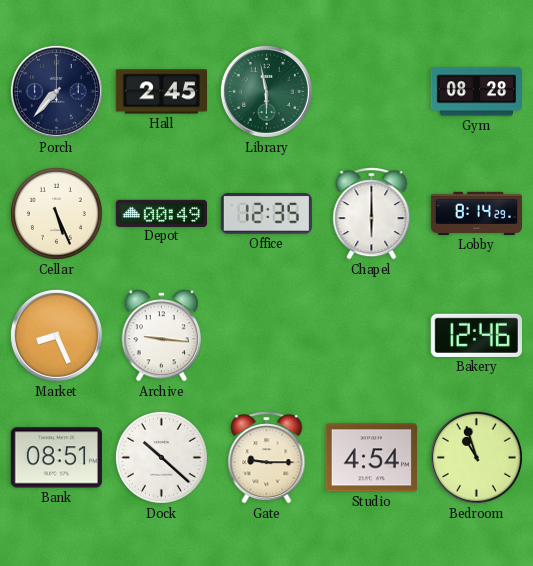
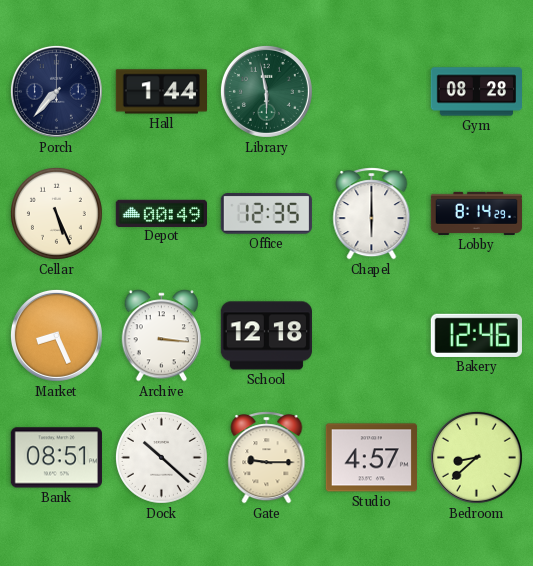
Hall: 2:45 -> 1:44 (161, 92)
Archive: 9:16 -> 3:16 (162, 336)
School: none -> 12:18 (266, 336)
Studio: 4:54 -> 4:57 (371, 458)
Bedroom: 10:57 -> 8:38 (476, 457)
